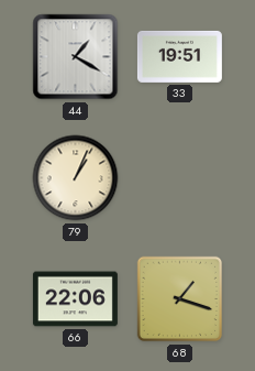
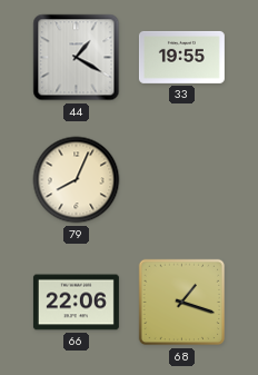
33: 19:51 -> 19:55 (181, 57)
79: 1:04 -> 8:04 (77, 180)
